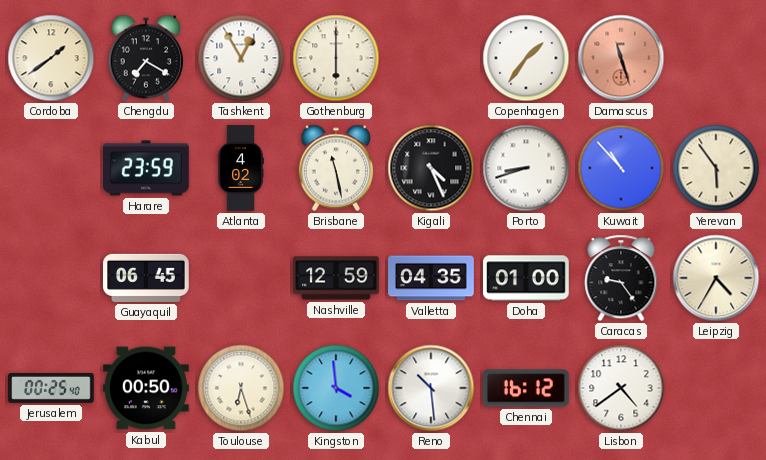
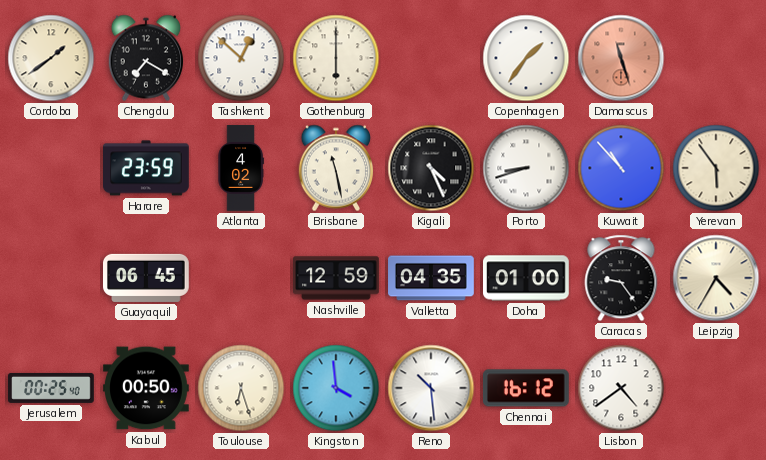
Tashkent: 12:55 -> 12:52 (241, 58)
